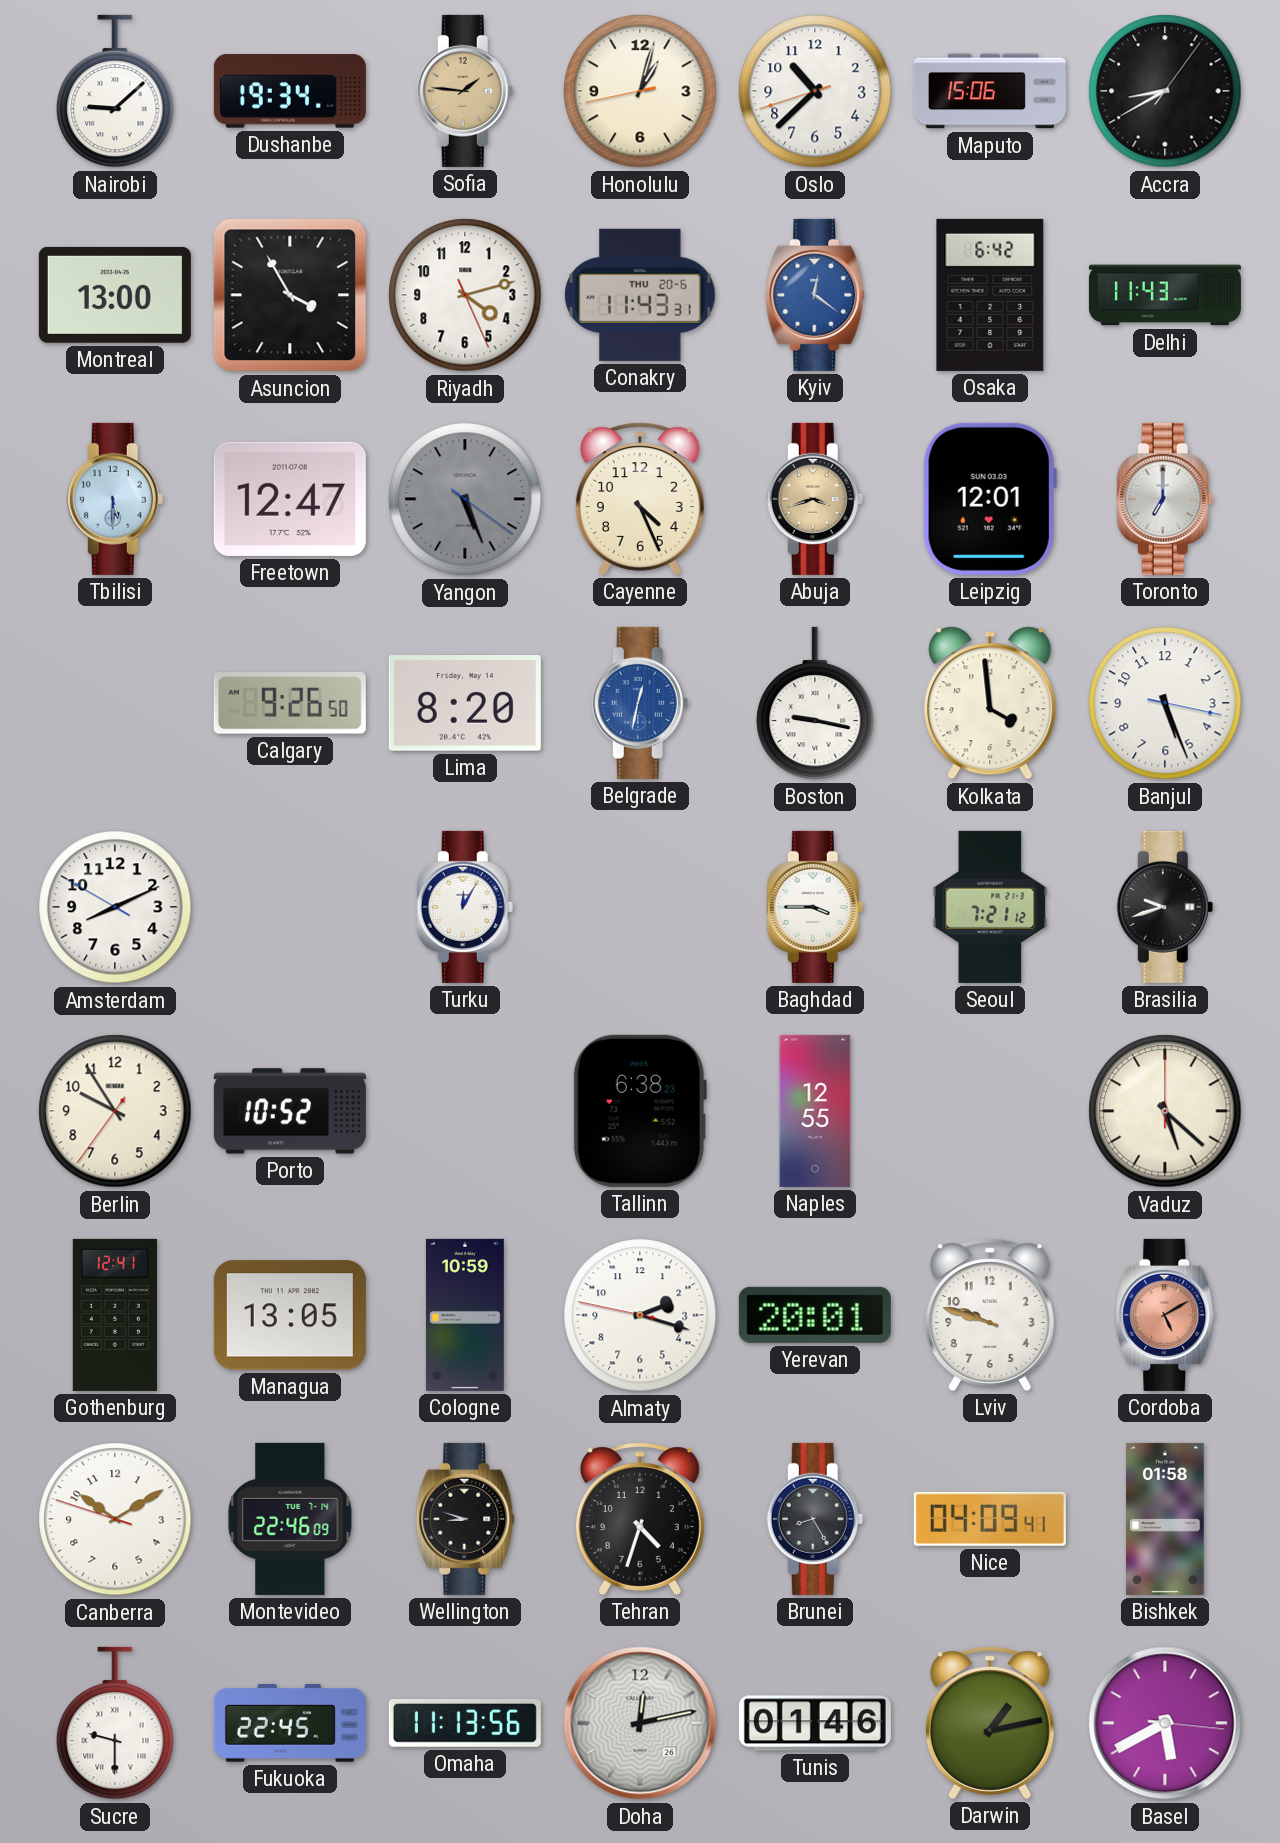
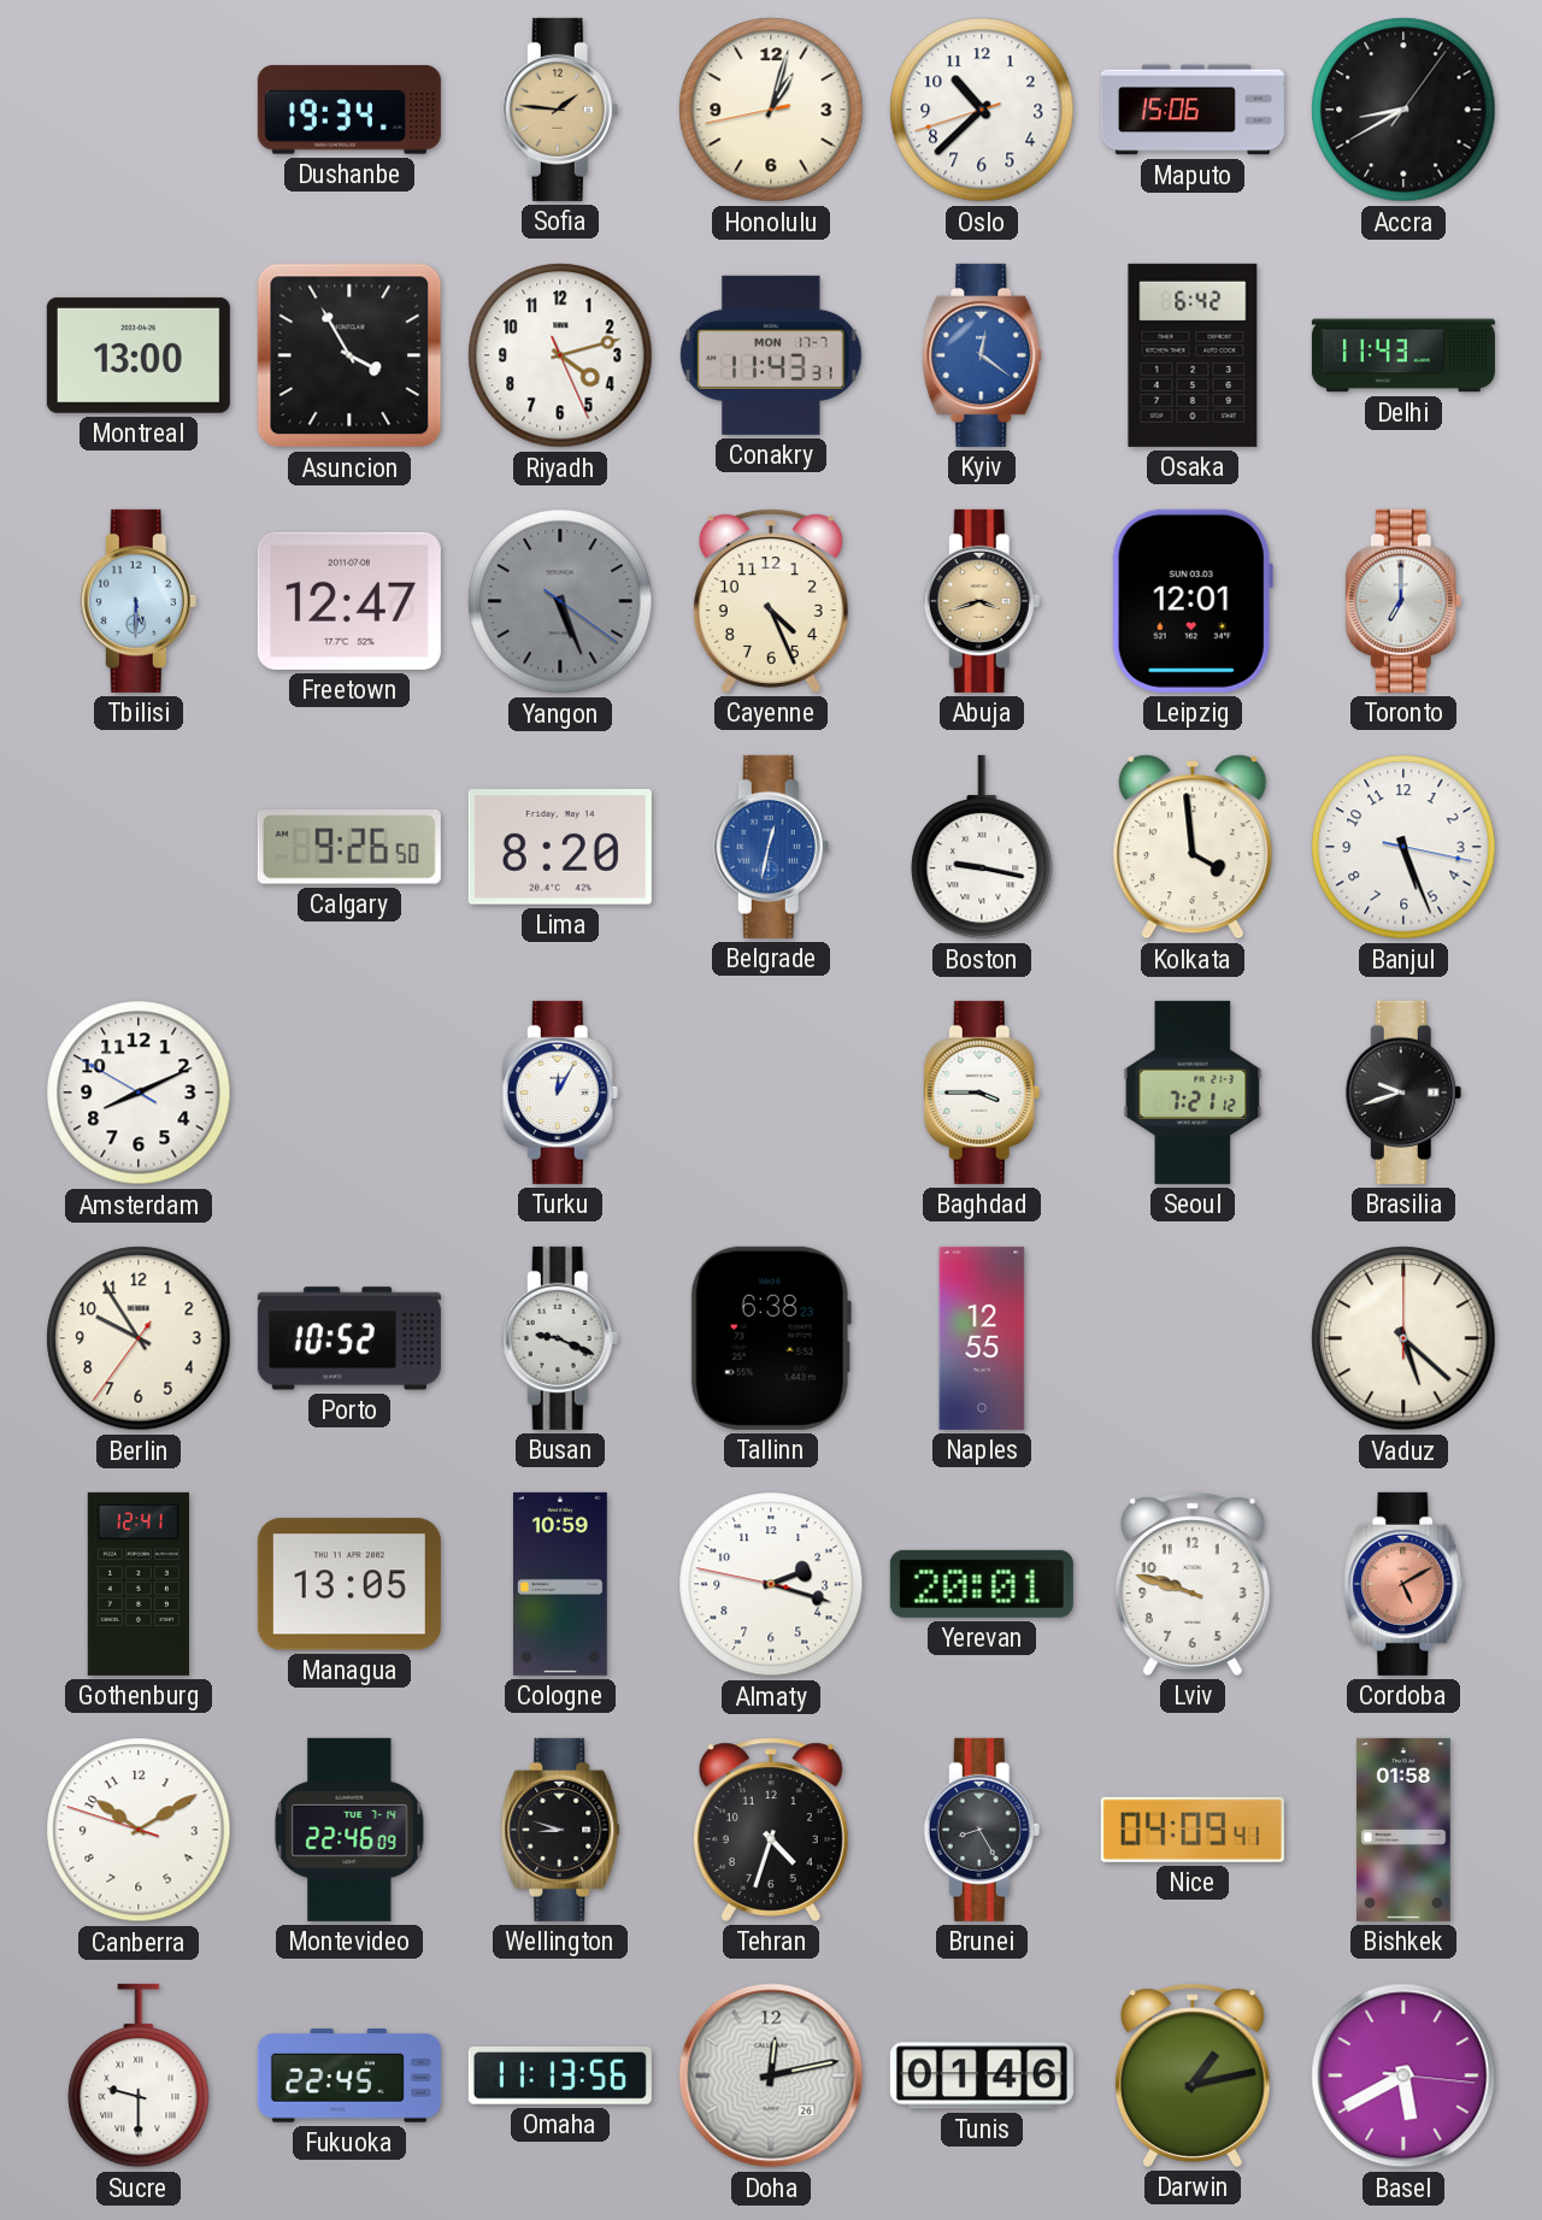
Nairobi: 9:08 -> none (115, 91)
Conakry date: THU 20-6 -> MON 17-7 (771, 355)
Busan: none -> 9:19 (560, 1338)
